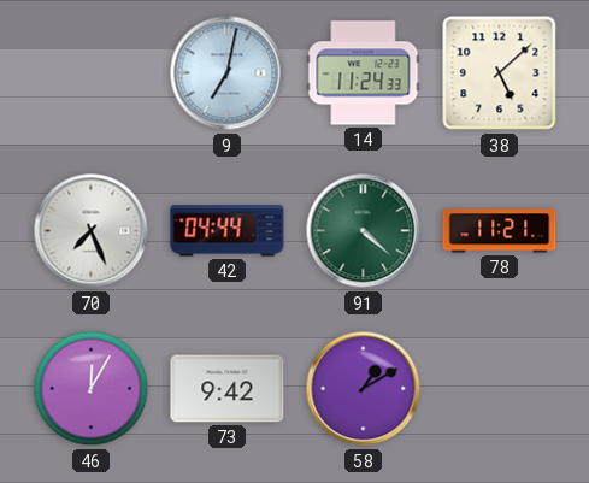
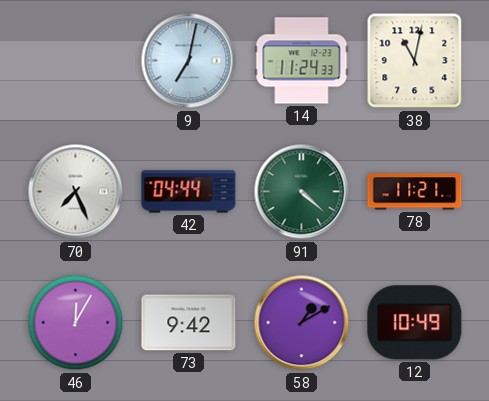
38: 5:08 -> 11:02 (415, 61)
12: none -> 10:49 (415, 323)
